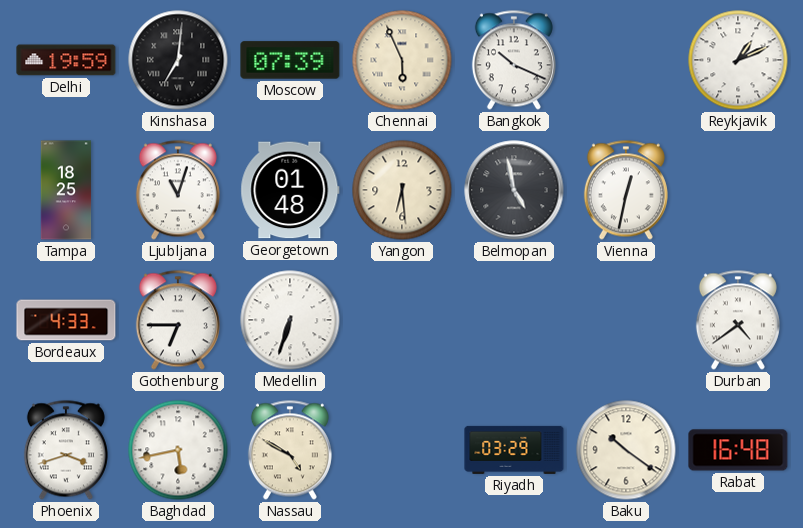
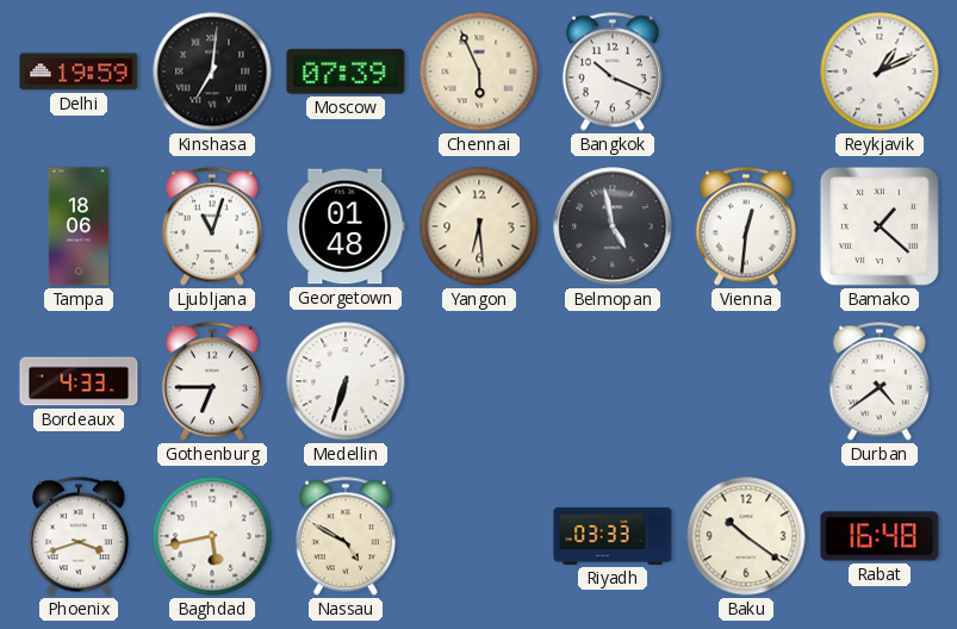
Tampa: 18:25 -> 18:06 (79, 226)
Vienna: 12:32 -> 12:31 (746, 226)
Bamako: none -> 1:22 (880, 226)
Riyadh: 03:29 -> 03:33 (613, 536)
